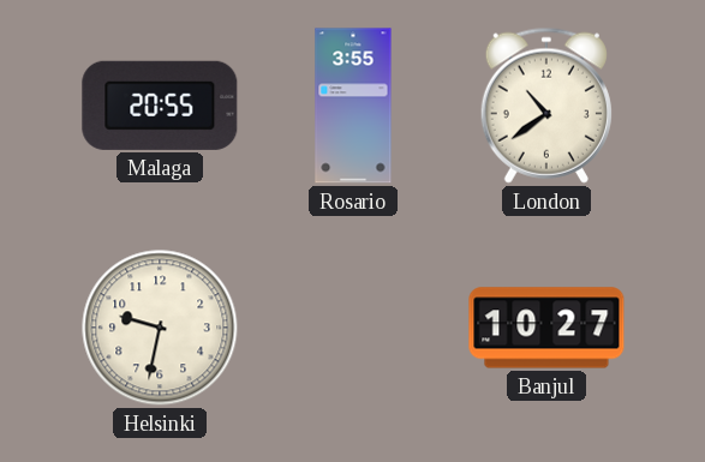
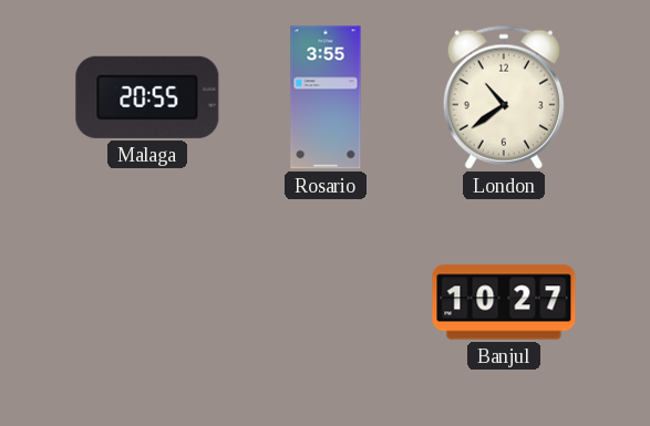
Helsinki: 9:32 -> none (160, 328)
